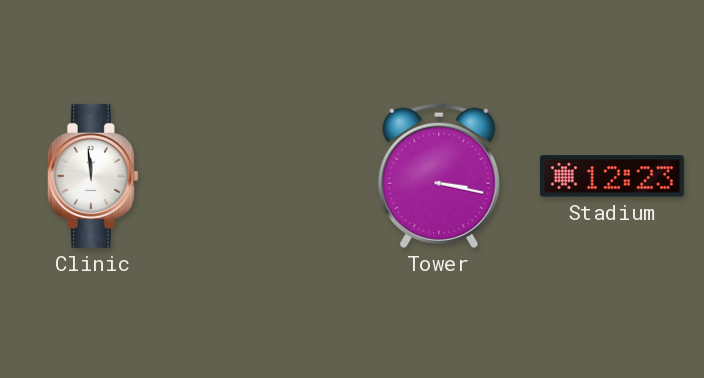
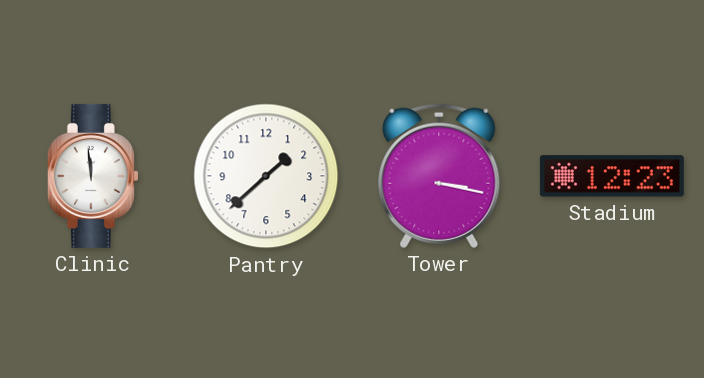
Pantry: none -> 1:38 (266, 176)
